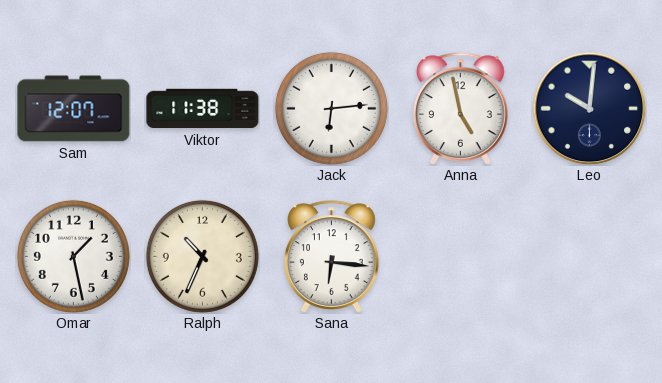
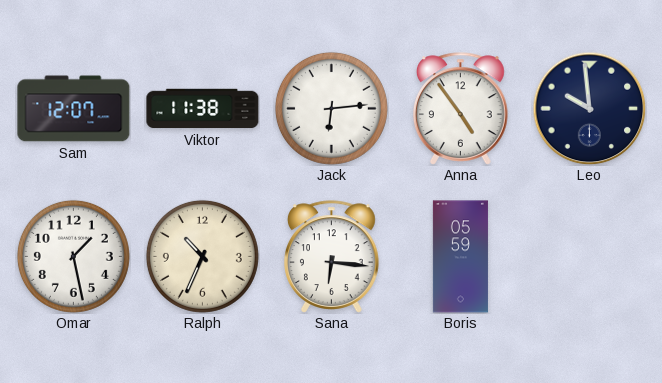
Anna: 4:58 -> 4:54 (461, 109)
Leo: 10:01 -> 9:59 (589, 108)
Boris: none -> 05:59 (460, 257)
